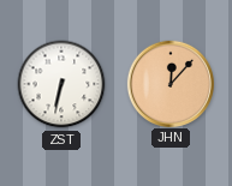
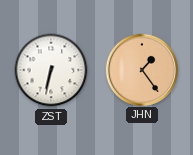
JHN: 12:07 -> 1:24 (141, 69)
